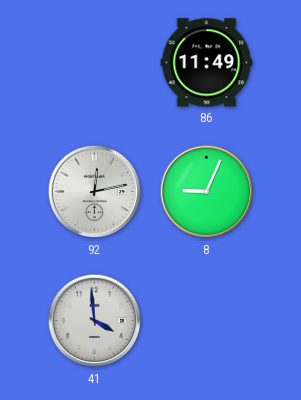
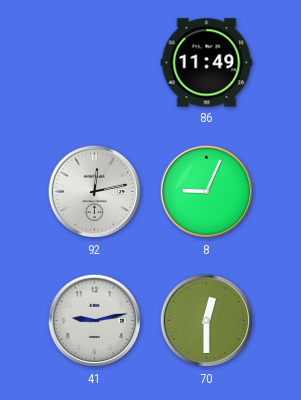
41: 3:59 -> 9:13 (95, 321)
70: none -> 12:30 (207, 321)
